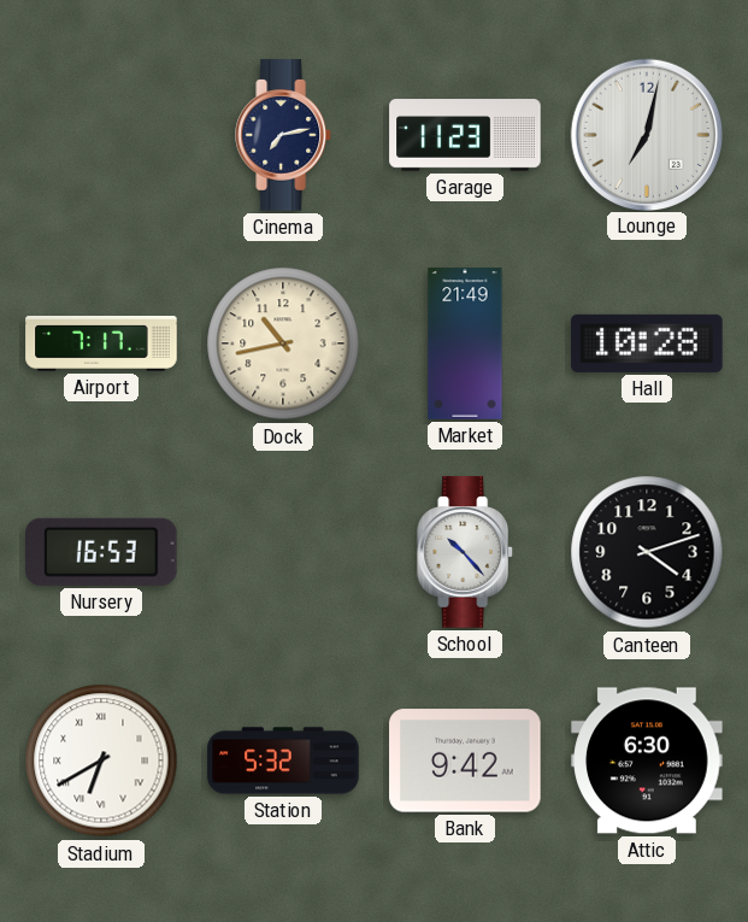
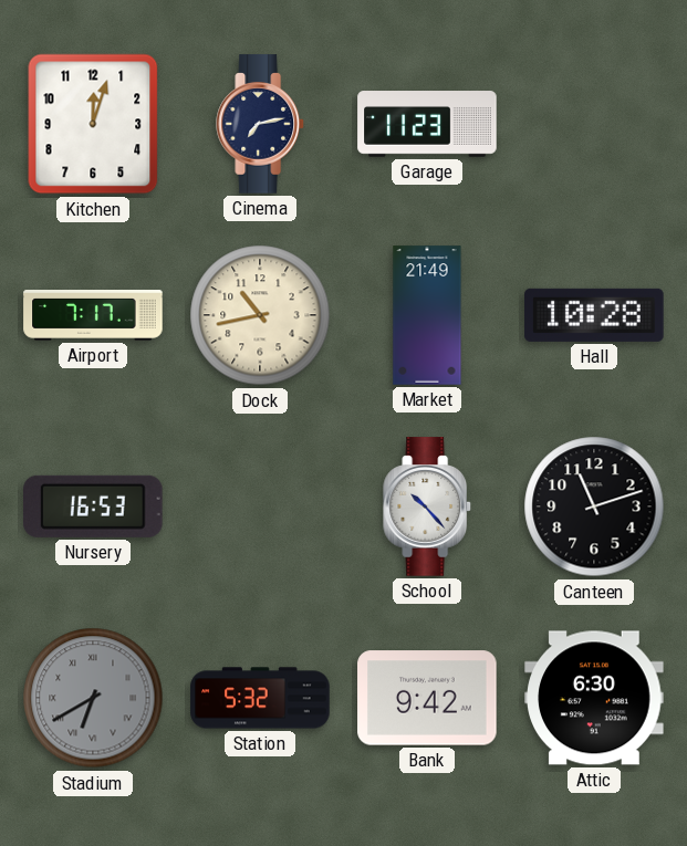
Kitchen: none -> 12:03 (93, 124)
Lounge: 7:02 -> none (646, 134)
Canteen: 4:12 -> 11:12 (594, 506)
Stadium dial: white -> grey (93, 698)
